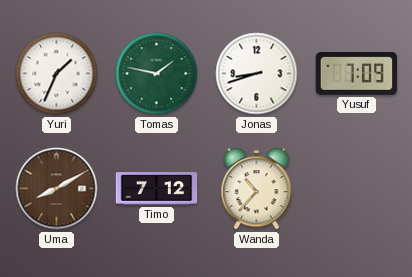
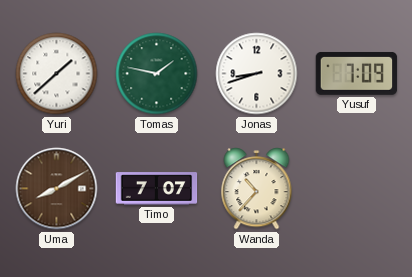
Yuri: 1:34 -> 1:38 (57, 74)
Timo: 7:12 -> 7:07 (157, 189)
